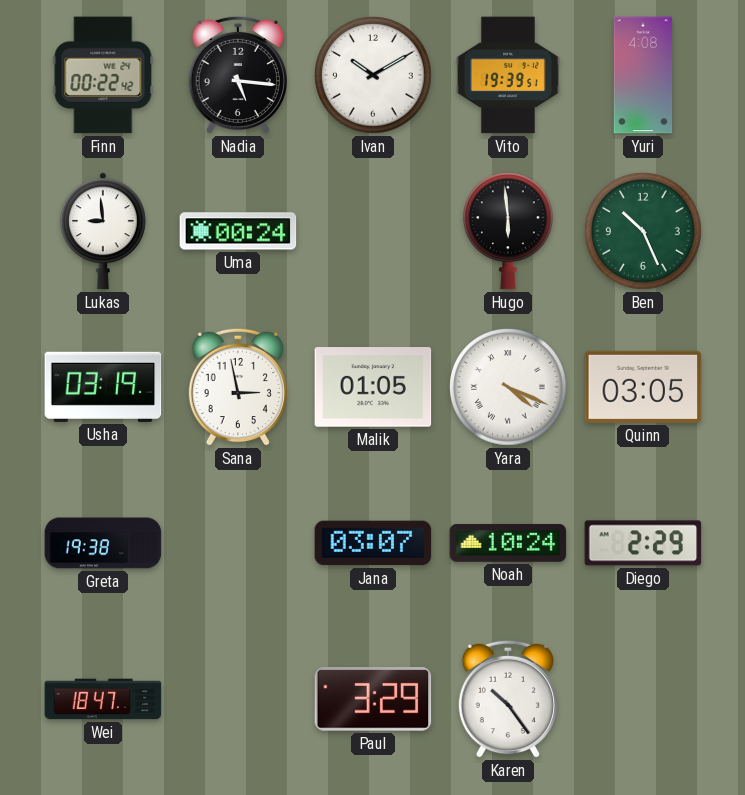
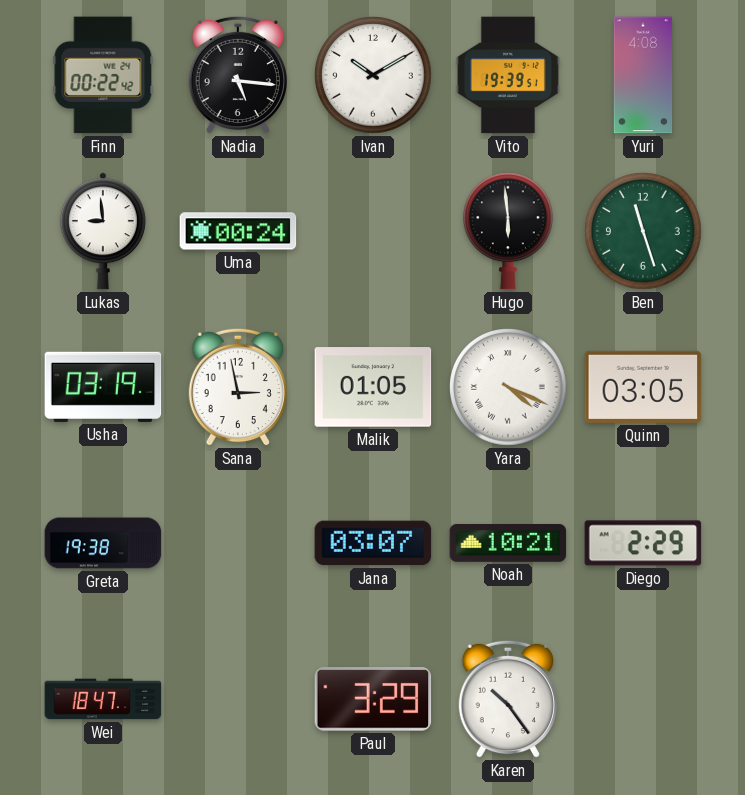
Ben: 10:26 -> 11:27 (643, 231)
Noah: 10:24 -> 10:21 (508, 543)
